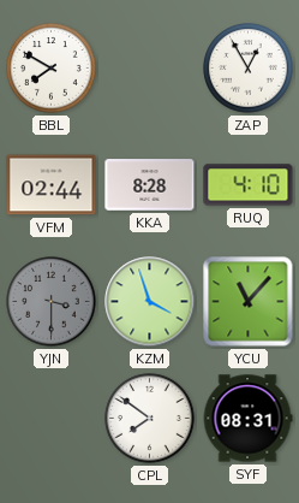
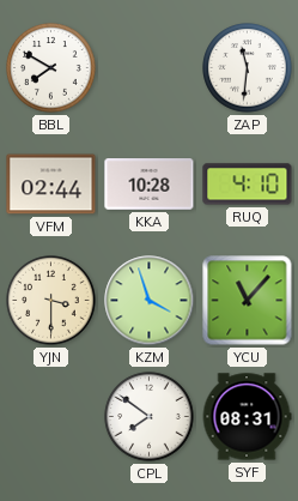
ZAP: 12:55 -> 11:31 (248, 68)
KKA: 8:28 -> 10:28 (150, 185)
YJN dial: grey -> cream (51, 301)
